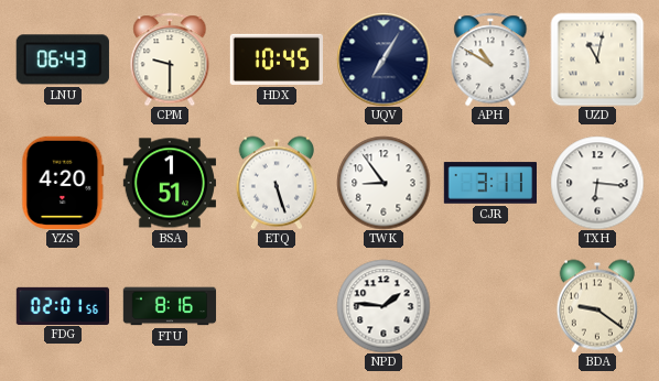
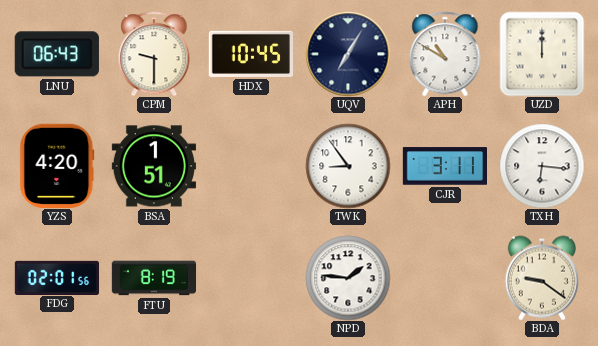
UZD: 11:02 -> 12:00 (542, 54)
ETQ: 5:27 -> none (277, 183)
FTU: 8:16 -> 8:19 (154, 278)
